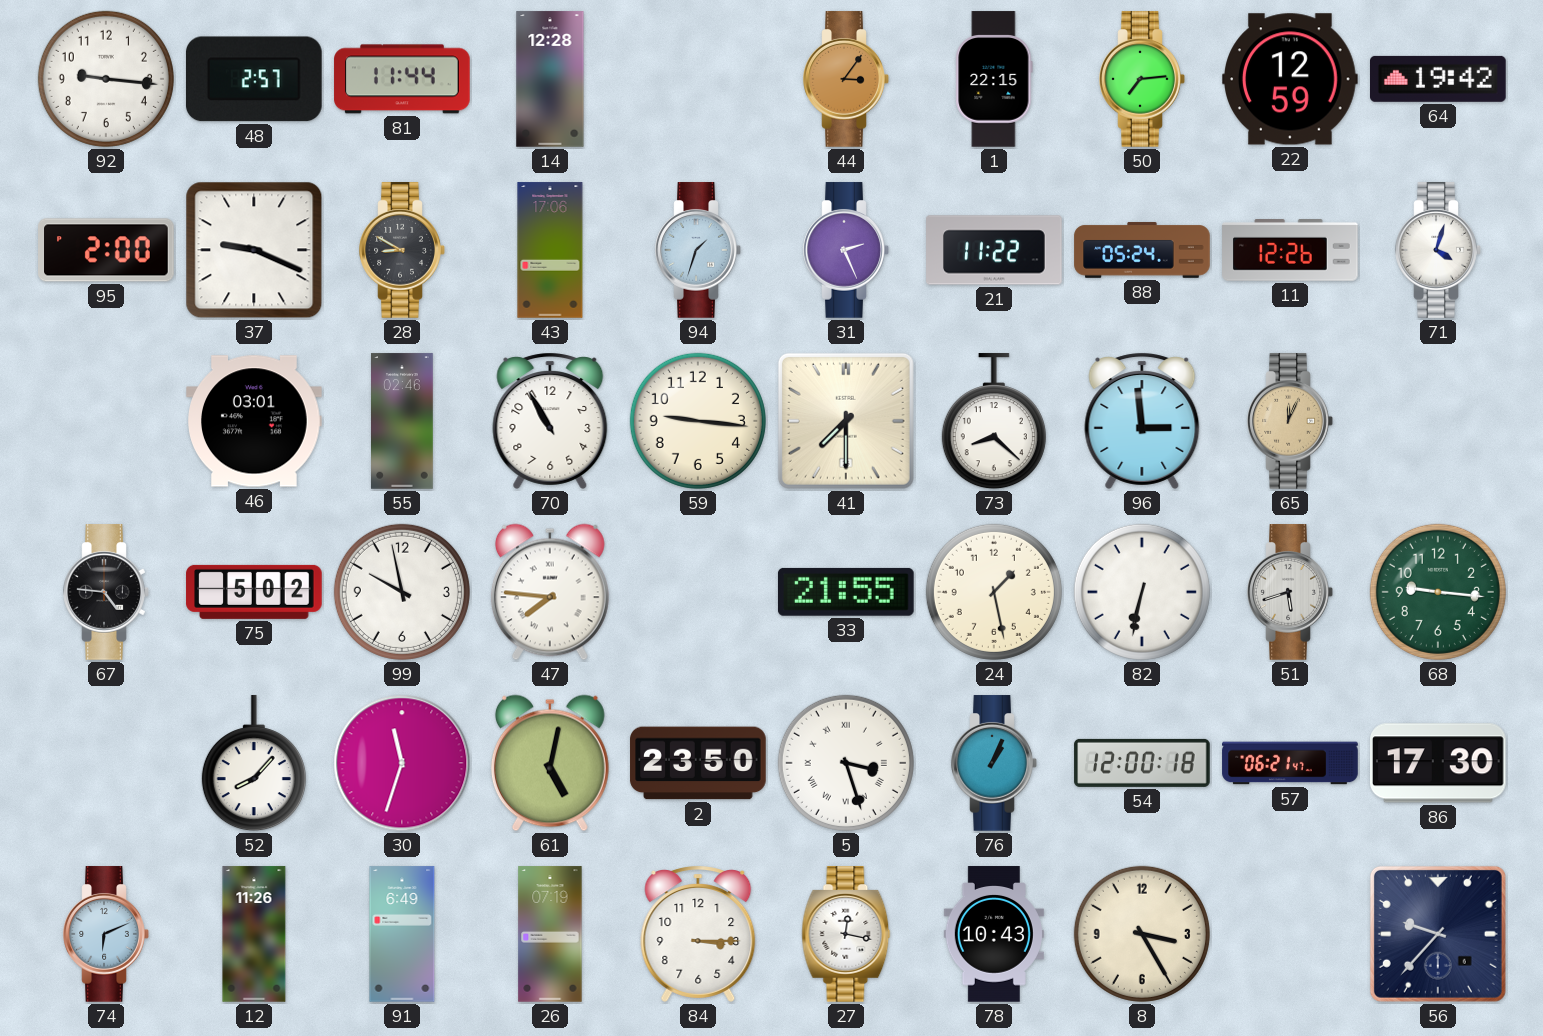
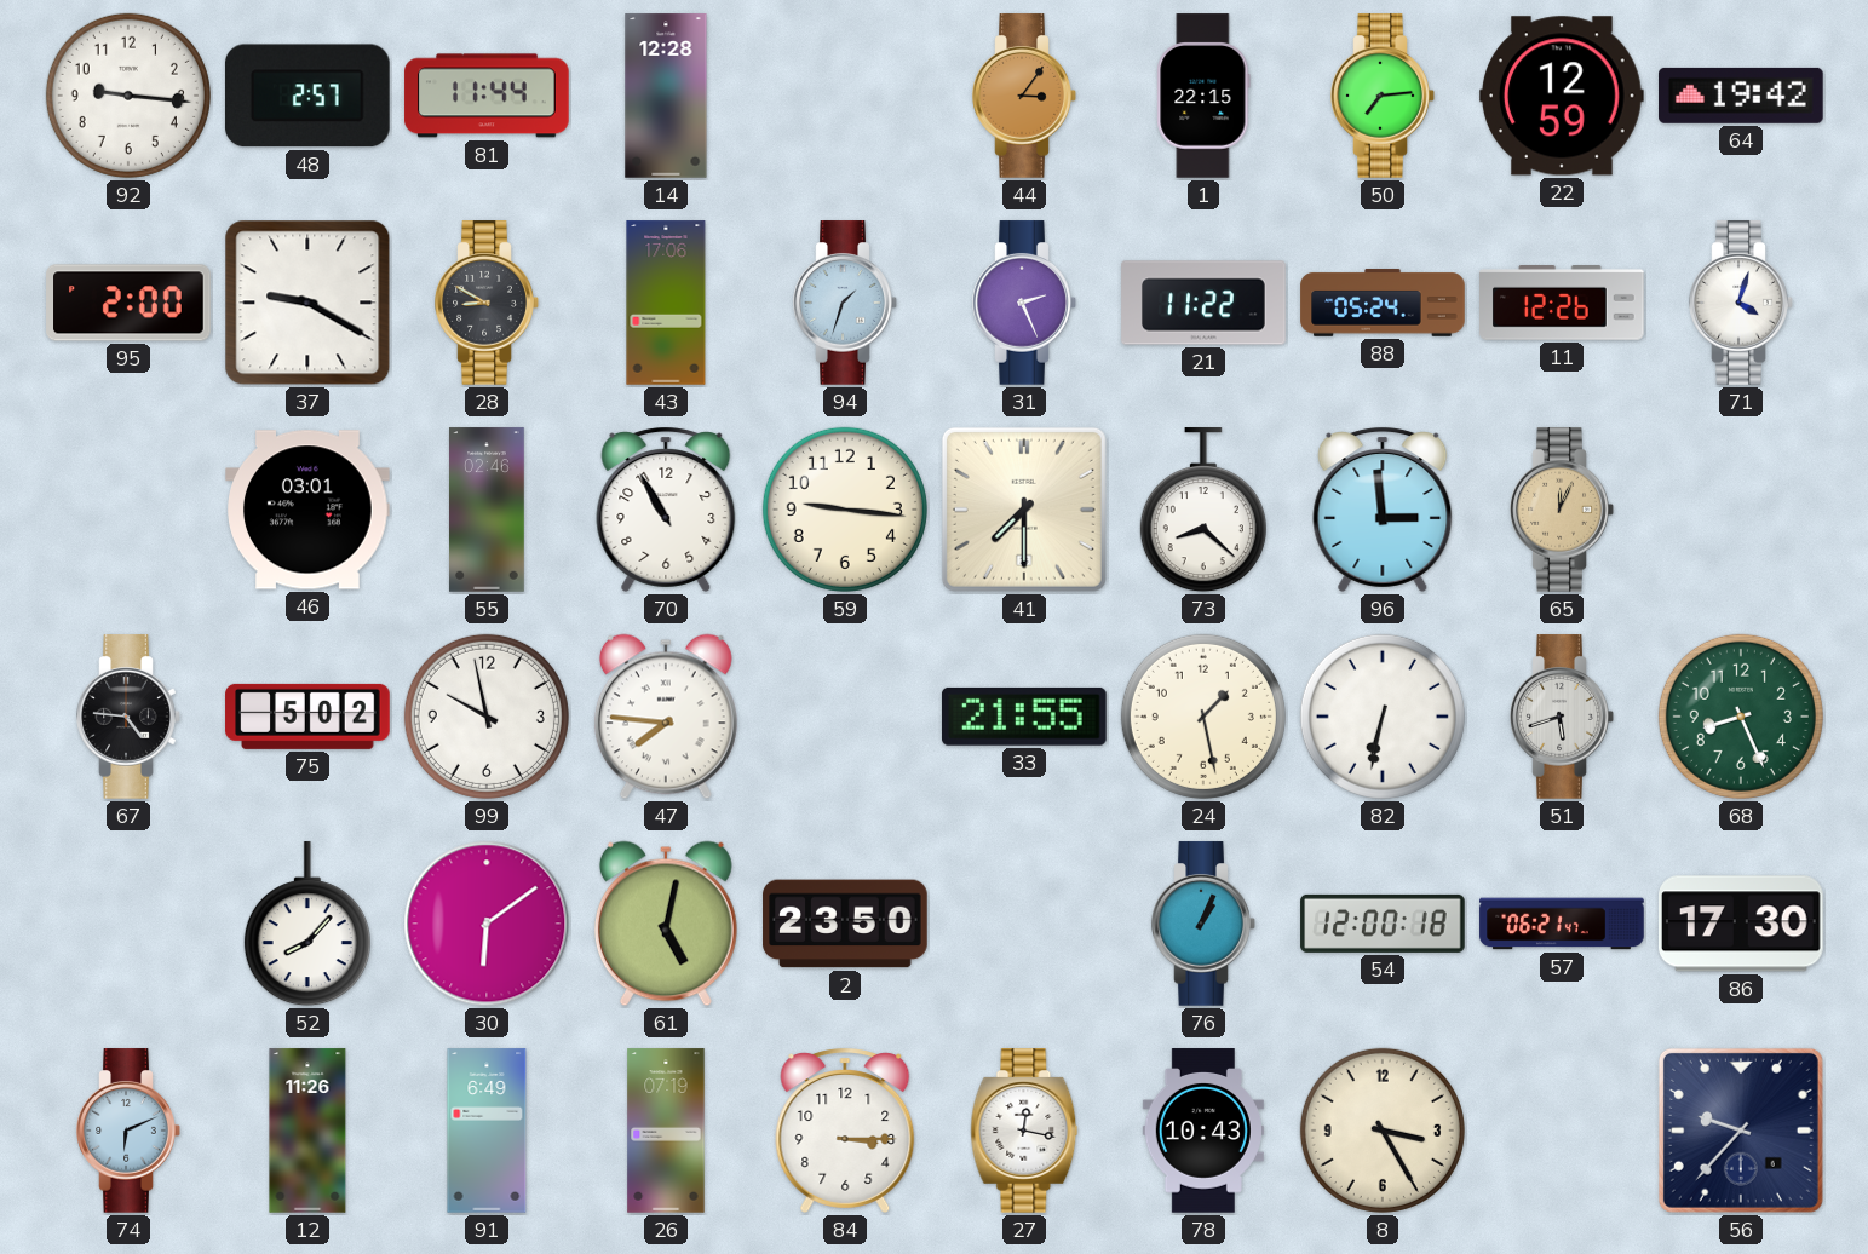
37: 9:19 -> 9:20 (307, 303)
68: 9:16 -> 8:26 (1741, 717)
30: 11:33 -> 6:09 (487, 924)
5: 3:27 -> none (846, 763)
